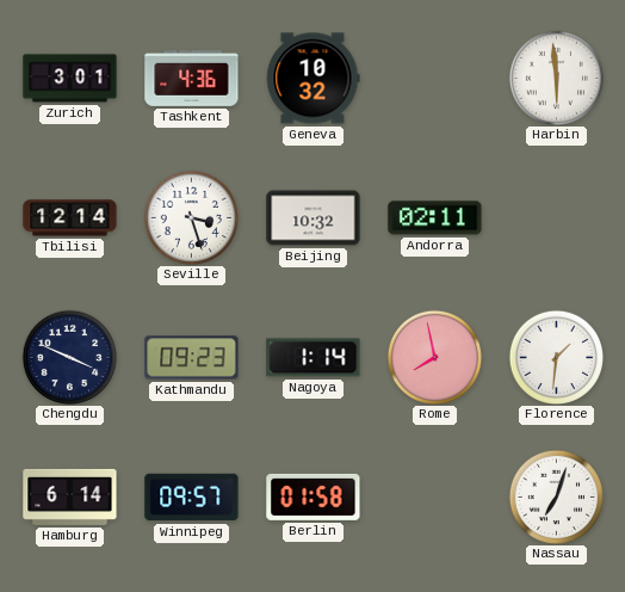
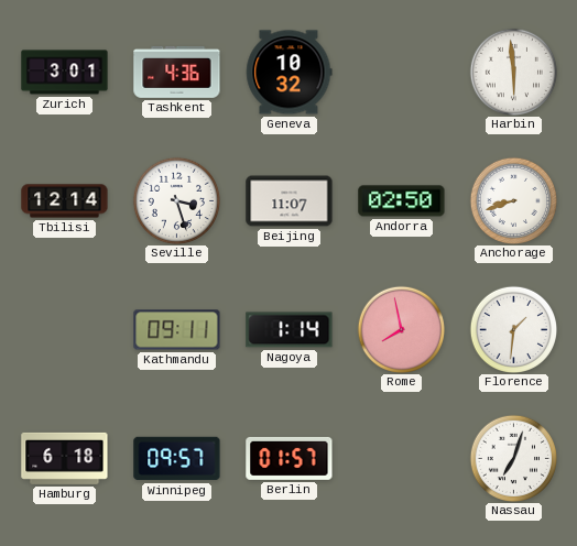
Beijing: 10:32 -> 11:07 (290, 201)
Andorra: 02:11 -> 02:50 (402, 201)
Anchorage: none -> 8:42 (513, 200)
Chengdu: 3:49 -> none (69, 357)
Kathmandu: 09:23 -> 09:11 (177, 330)
Hamburg: 6:14 -> 6:18 (65, 458)
Berlin: 01:58 -> 01:57 (290, 458)
